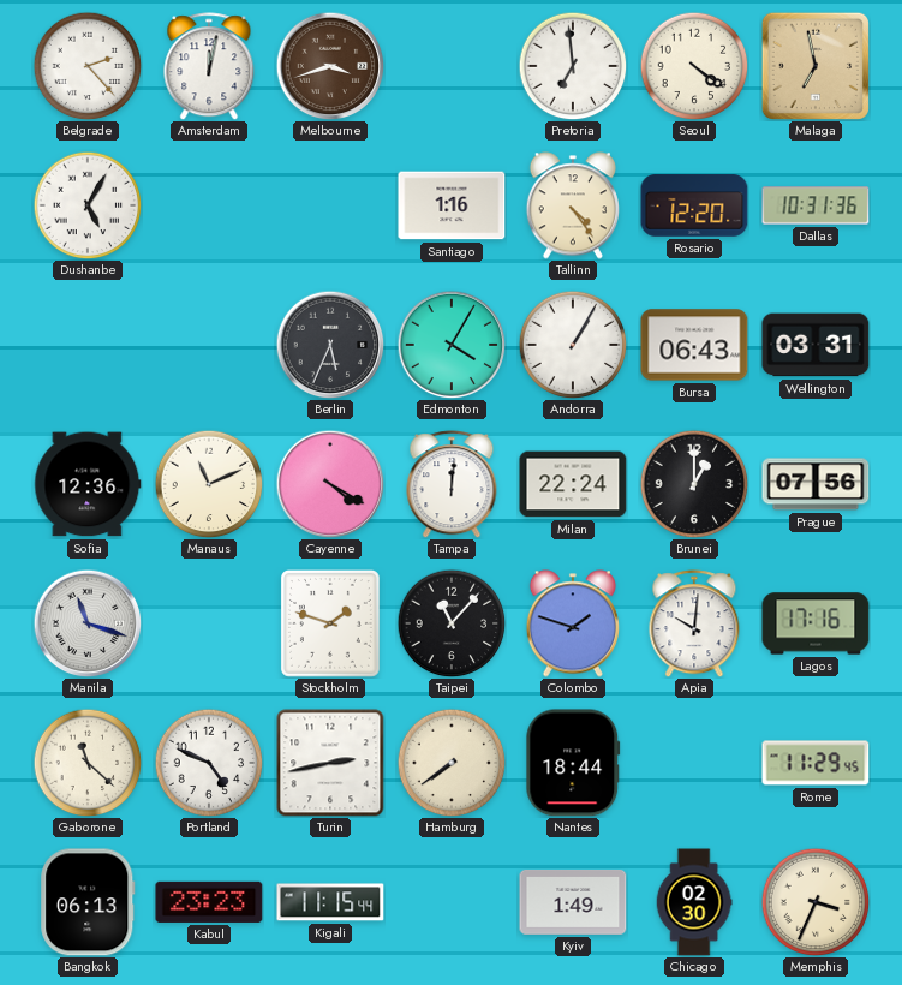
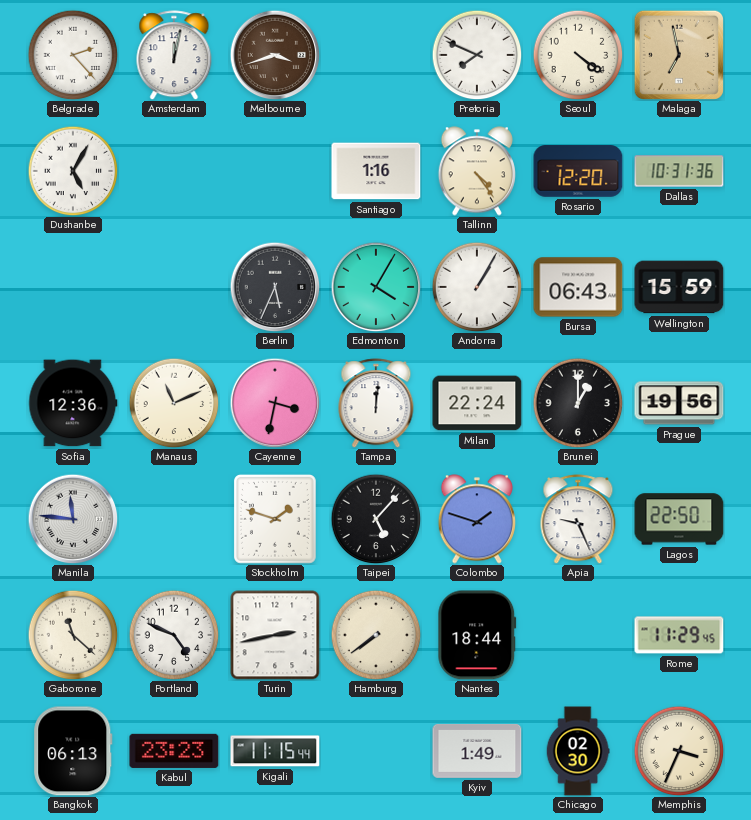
Pretoria: 6:59 -> 7:49 (477, 55)
Wellington: 03:31 -> 15:59 (679, 287)
Cayenne: 4:20 -> 3:32 (275, 403)
Prague: 07:56 -> 19:56 (679, 403)
Manila: 11:18 -> 11:46 (73, 519)
Taipei: 11:07 -> 5:07 (376, 519)
Apia: 10:01 -> 9:26 (578, 519)
Lagos: 17:16 -> 22:50 (679, 519)
